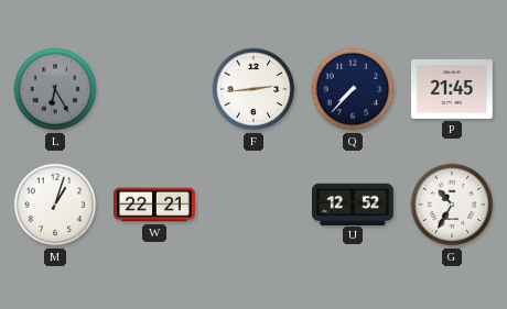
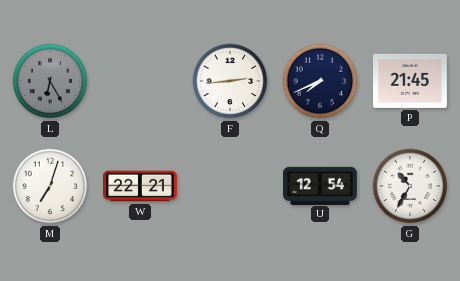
Q: 7:37 -> 7:41 (320, 81)
M: 1:03 -> 7:03 (50, 186)
U: 12:52 -> 12:54 (321, 185)
